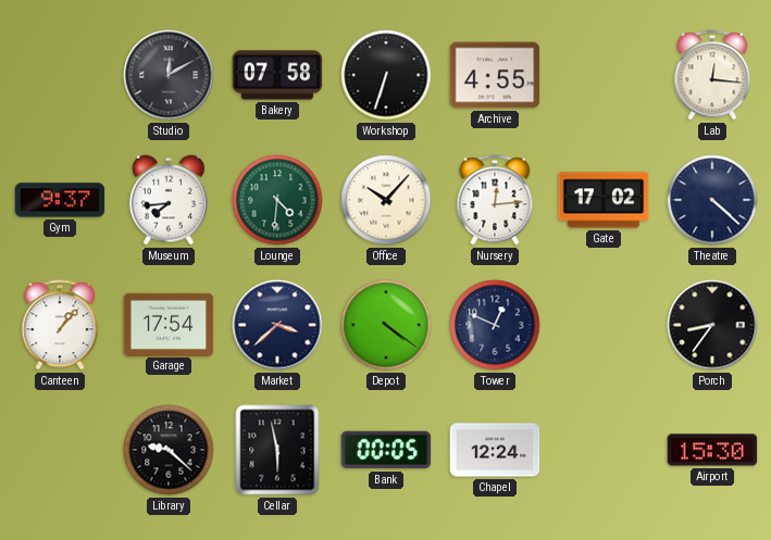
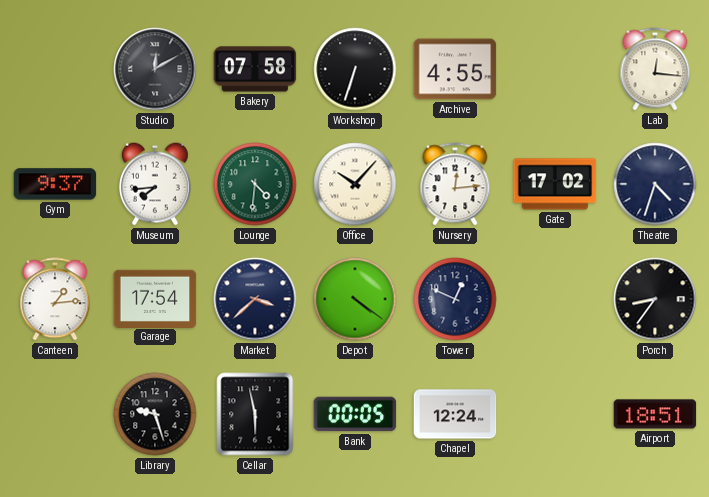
Theatre: 4:22 -> 4:33 (655, 184)
Canteen: 1:07 -> 1:14 (55, 299)
Library: 9:22 -> 9:27 (155, 414)
Airport: 15:30 -> 18:51 (655, 414)
